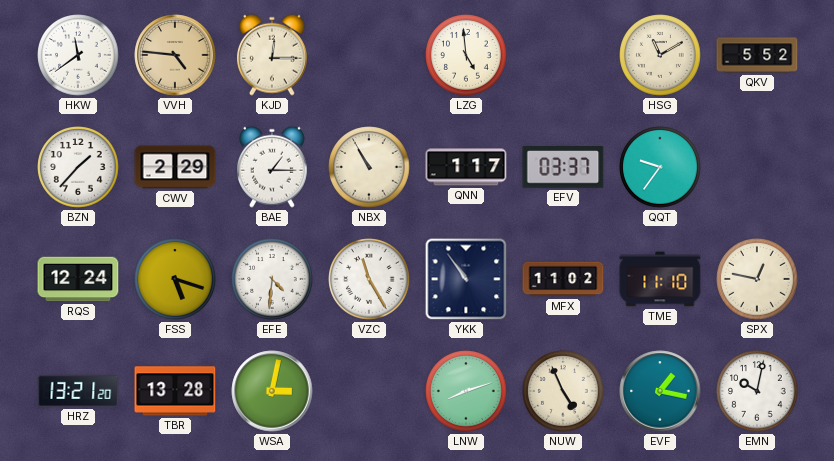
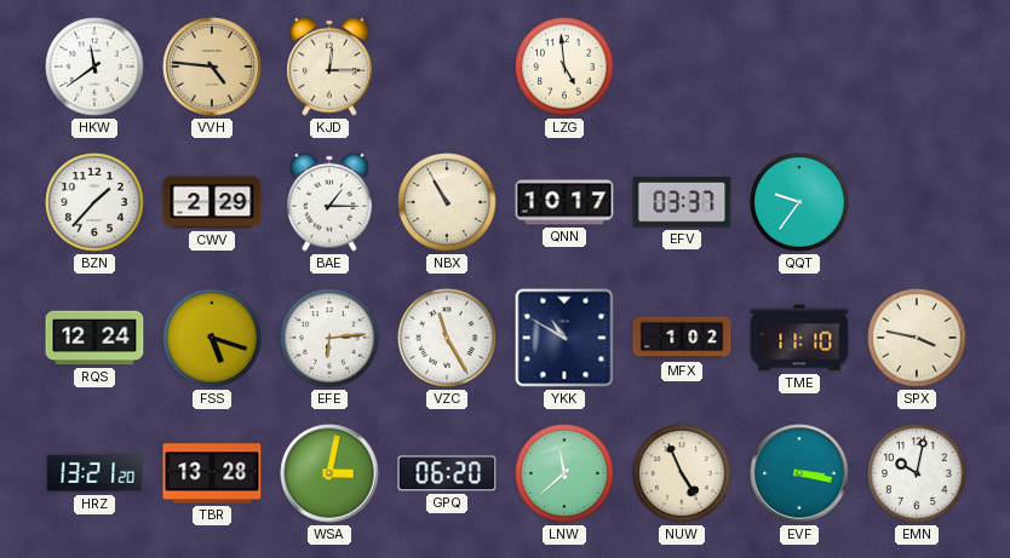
HSG: 11:10 -> none (660, 55)
QKV: 5:52 -> none (757, 55)
QNN: 1:17 -> 10:17 (564, 202)
EFE: 4:31 -> 6:14 (329, 338)
YKK: 10:54 -> 10:50 (564, 338)
MFX: 11:02 -> 1:02 (682, 338)
SPX: 12:47 -> 3:47 (917, 338)
GPQ: none -> 06:20 (447, 473)
LNW: 8:12 -> 11:38 (564, 473)
EVF: 1:17 -> 3:17 (799, 473)
